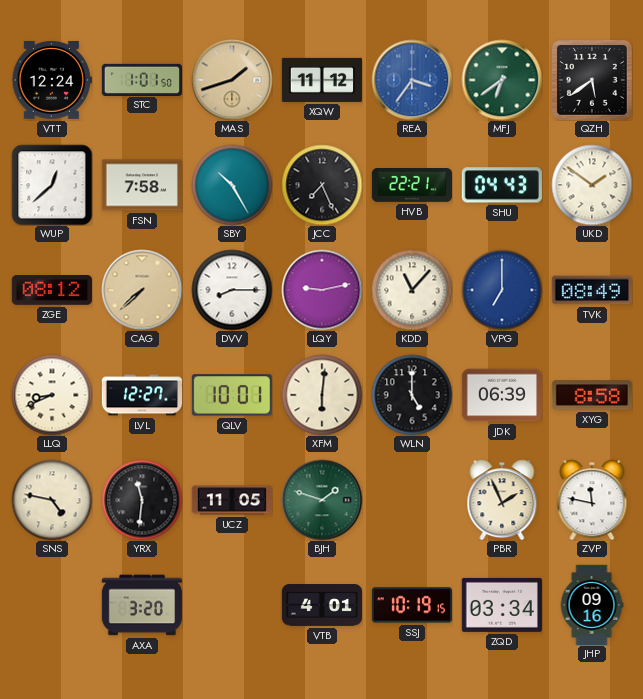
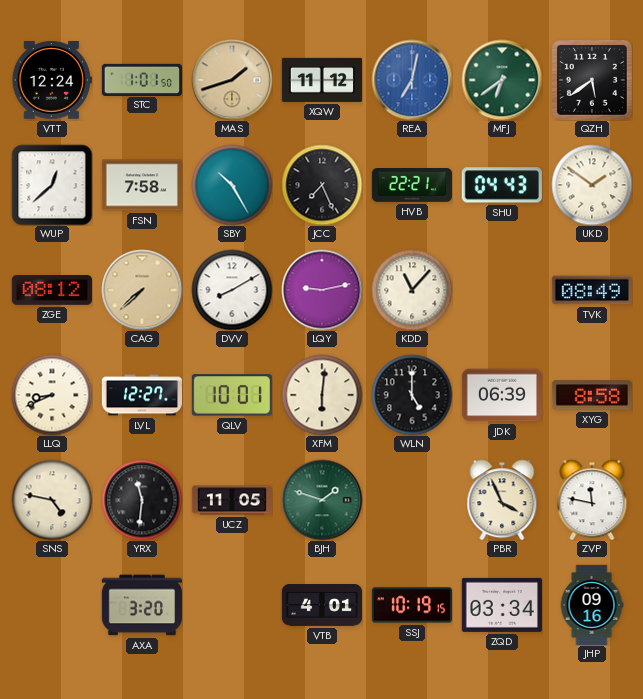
REA: 3:36 -> 7:02 (412, 80)
DVV: 8:15 -> 8:10 (232, 290)
VPG: 7:00 -> none (502, 290)
PBR: 1:56 -> 3:56 (502, 500)
